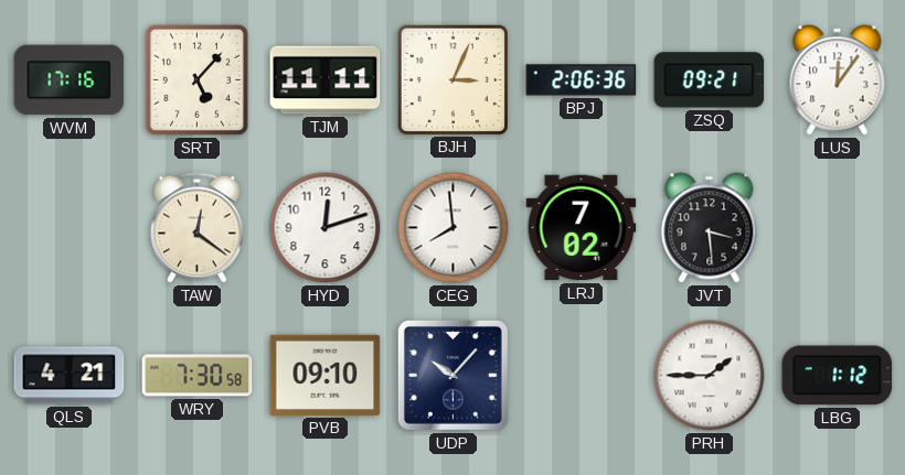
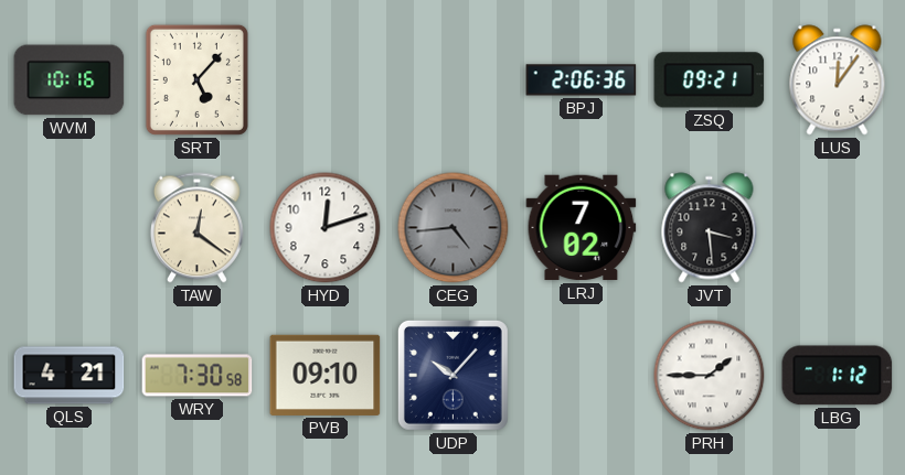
WVM: 17:16 -> 10:16 (70, 80)
TJM: 11:11 -> none (326, 80)
BJH: 3:04 -> none (453, 79)
CEG: 7:59 -> 4:44 (454, 228)
CEG dial: white -> grey (454, 228)
